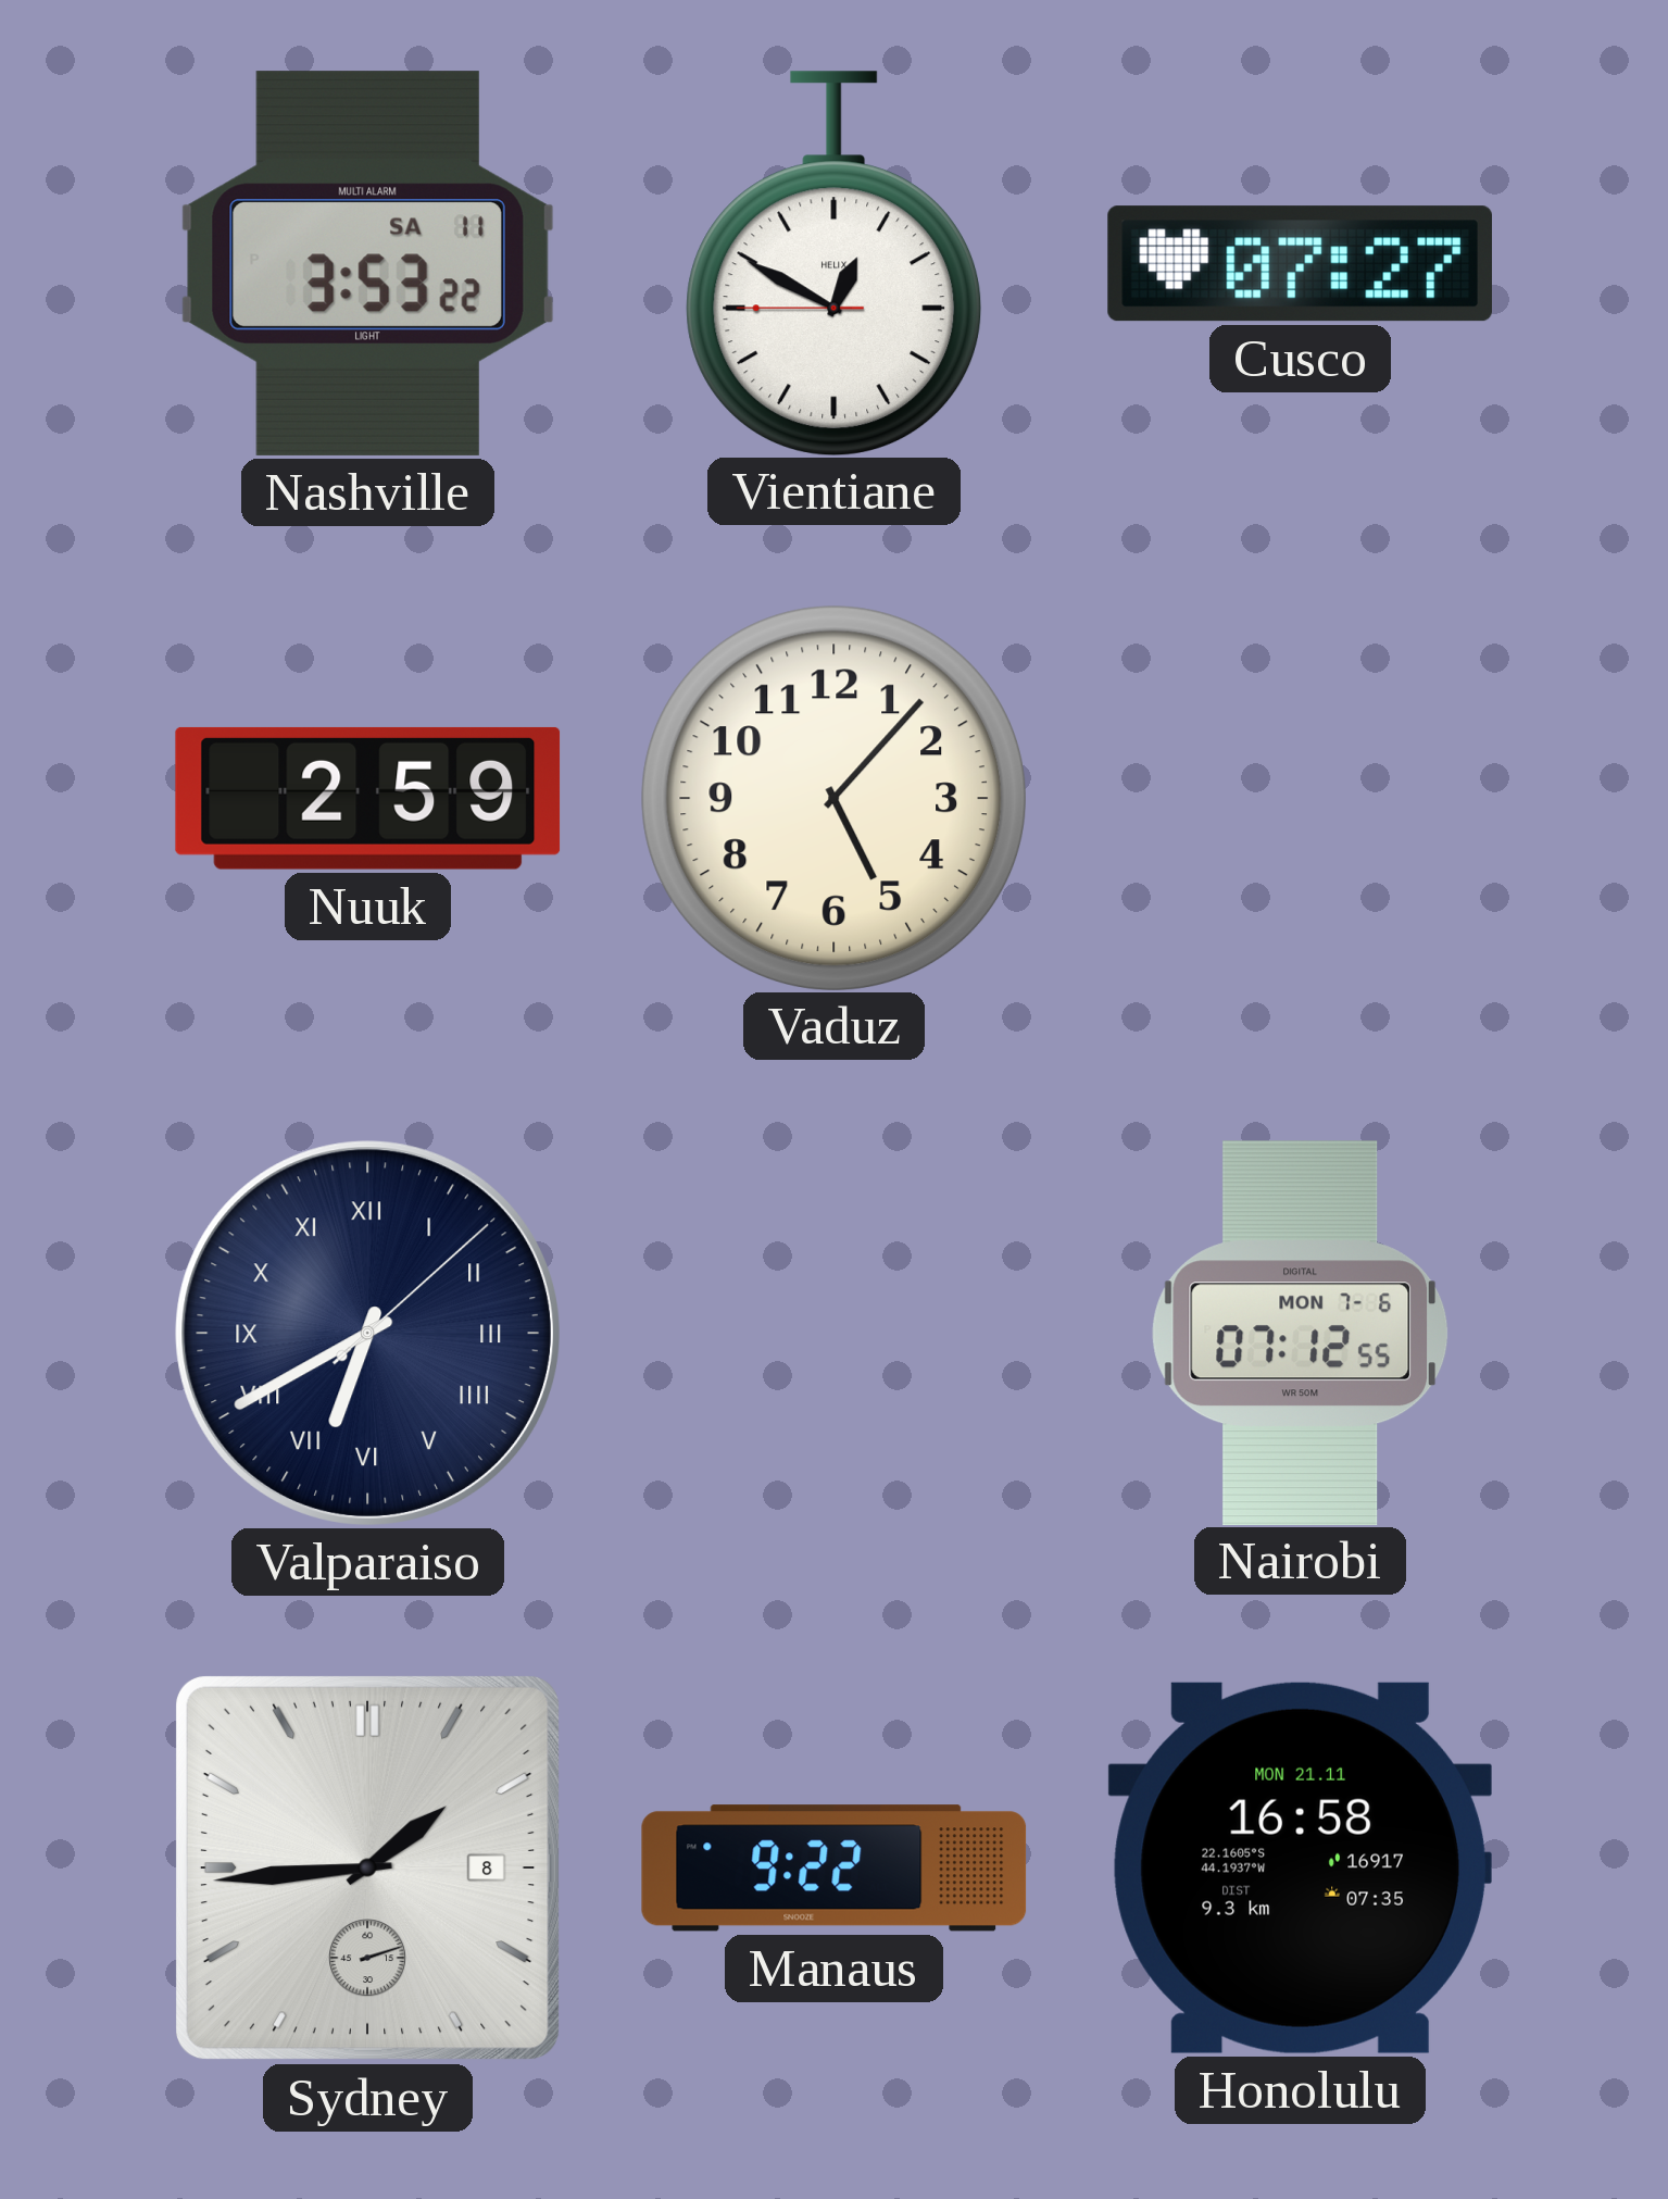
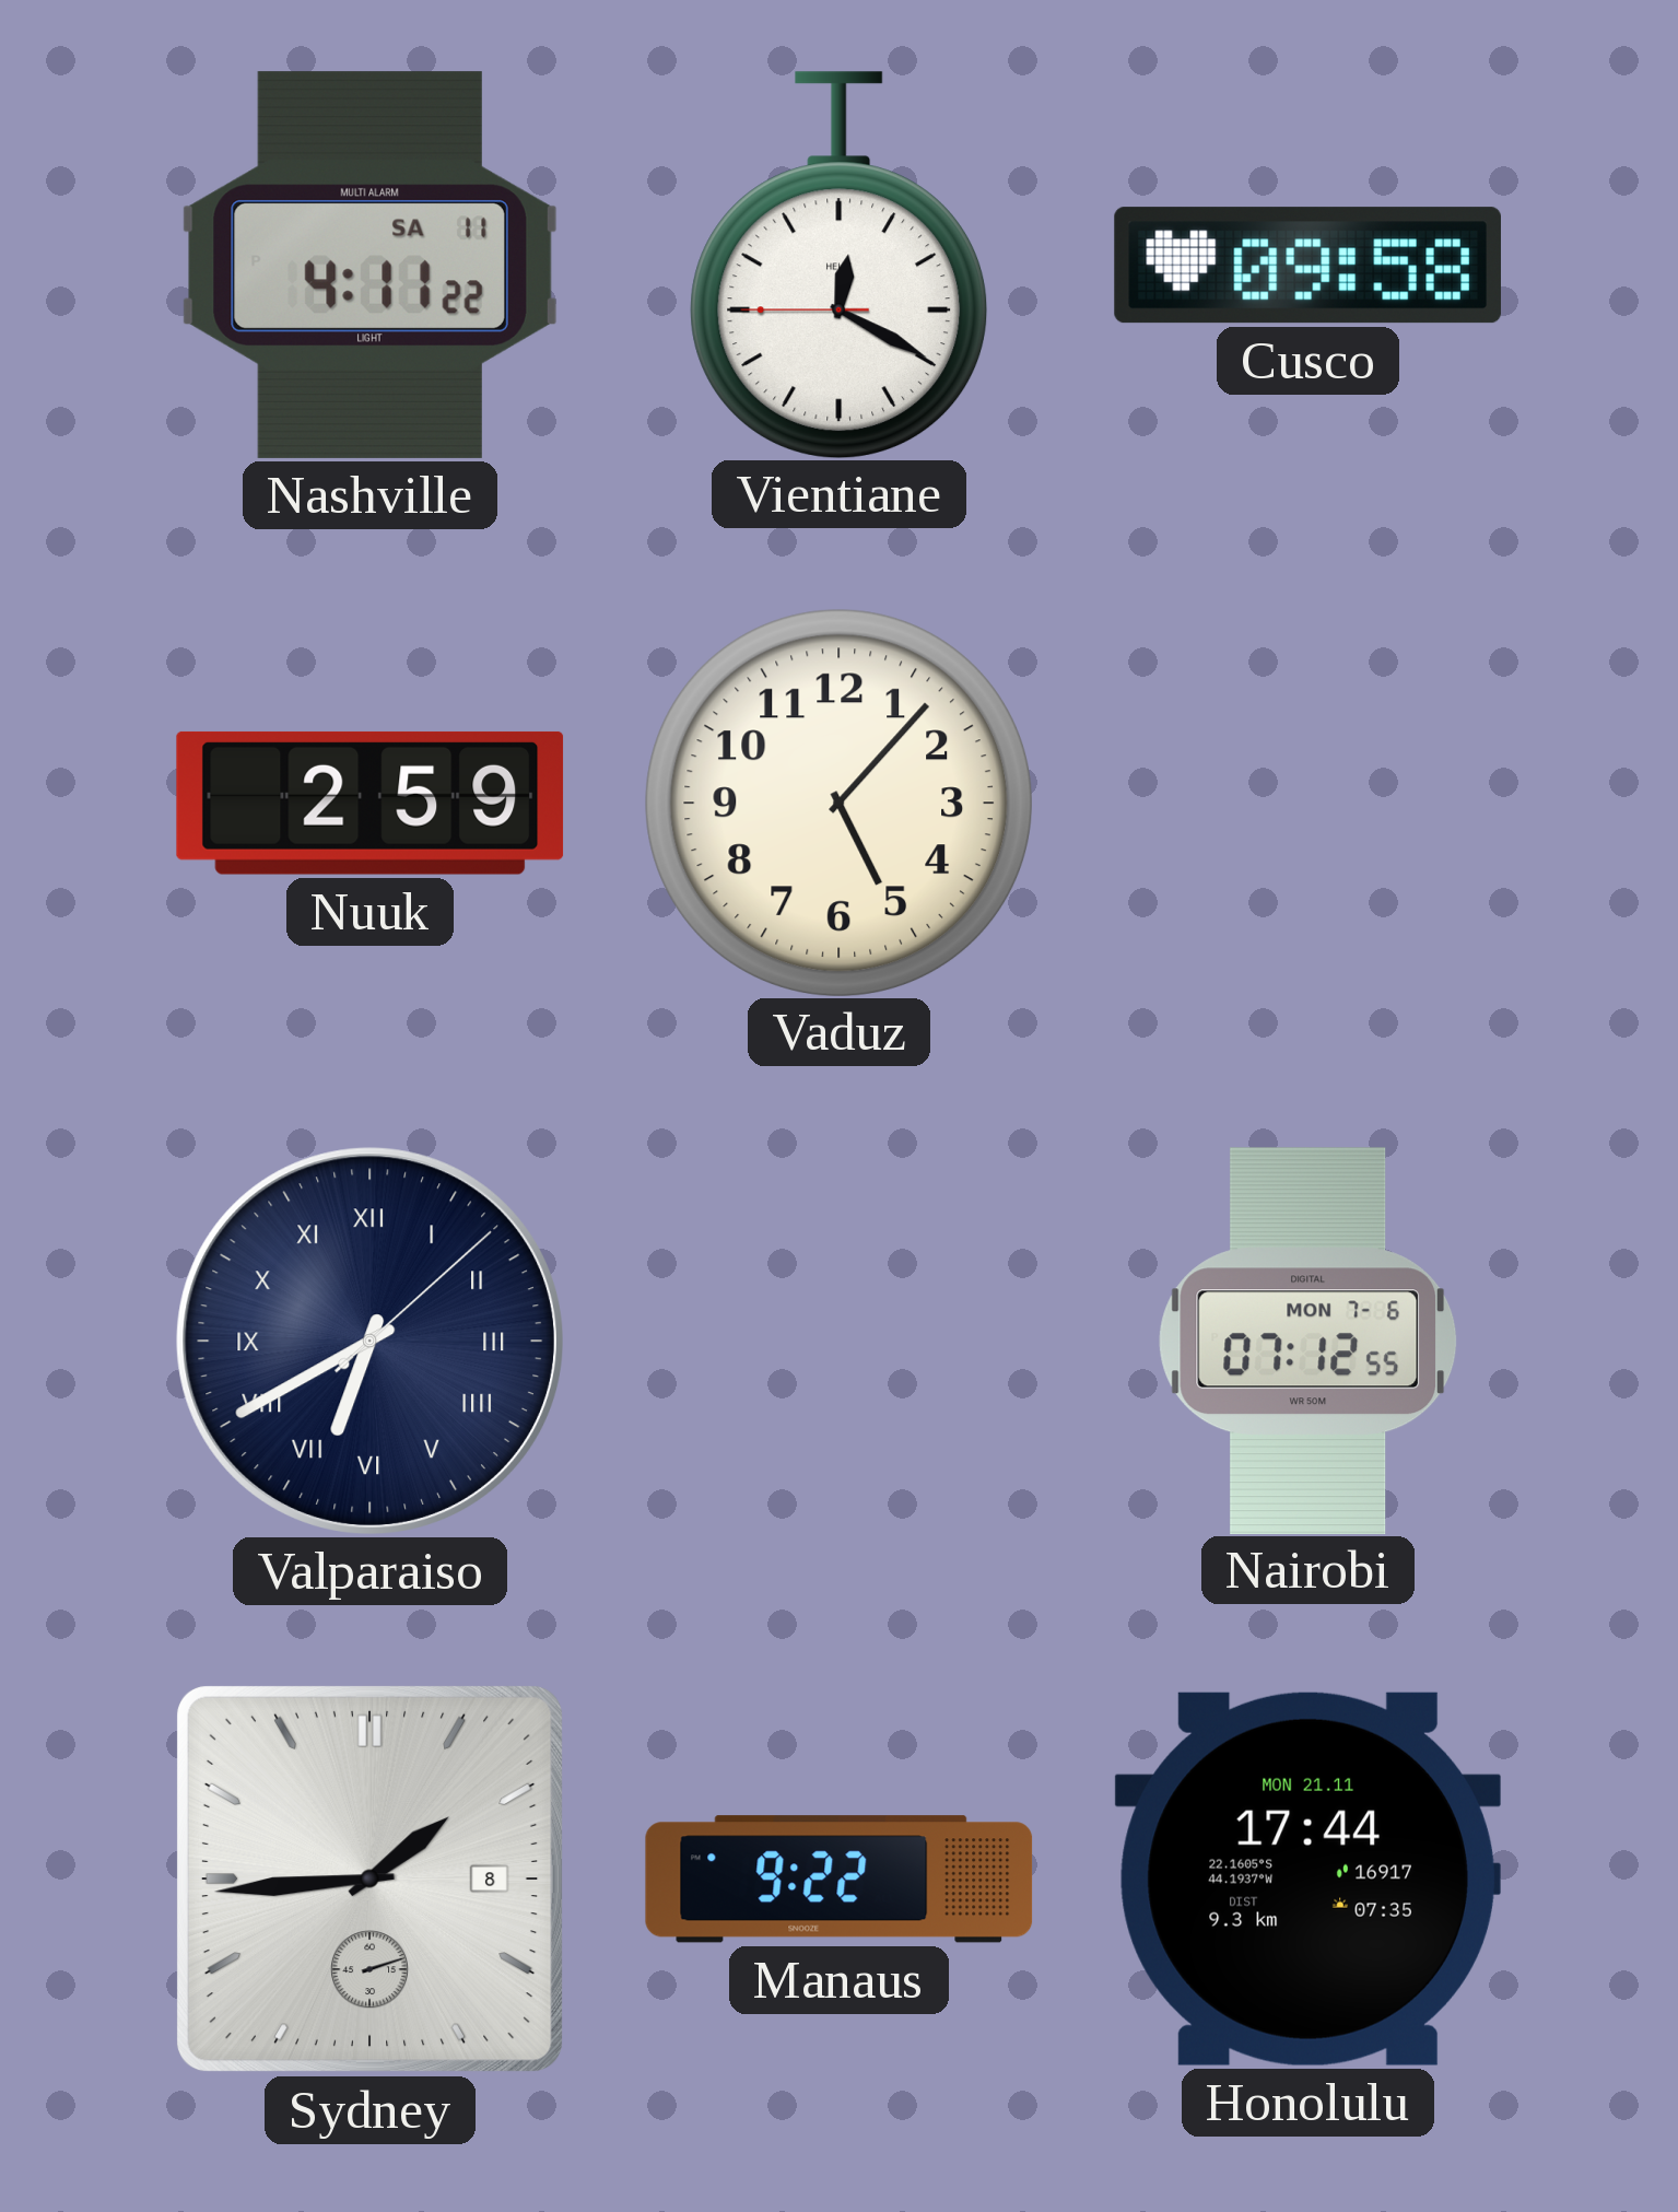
Nashville: 3:53 -> 4:11 (369, 265)
Vientiane: 12:49 -> 12:19 (840, 265)
Cusco: 07:27 -> 09:58 (1307, 266)
Honolulu: 16:58 -> 17:44 (1307, 1879)
